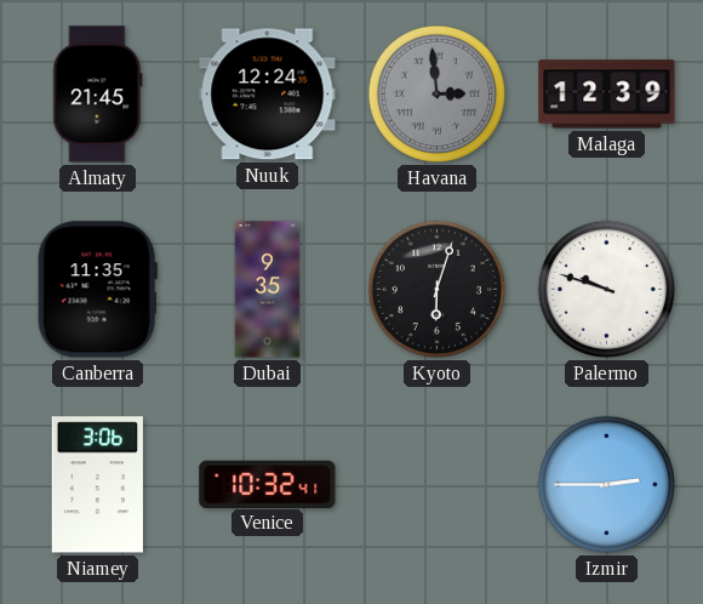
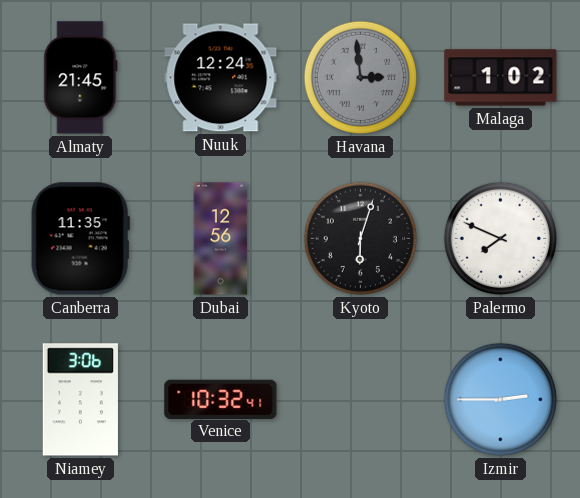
Malaga: 12:39 -> 1:02 (501, 78)
Dubai: 9:35 -> 12:56 (221, 239)
Palermo: 9:48 -> 7:49 (500, 238)
